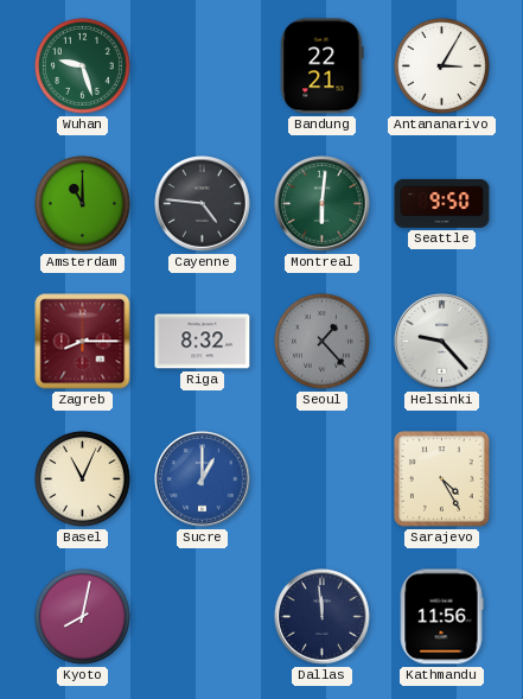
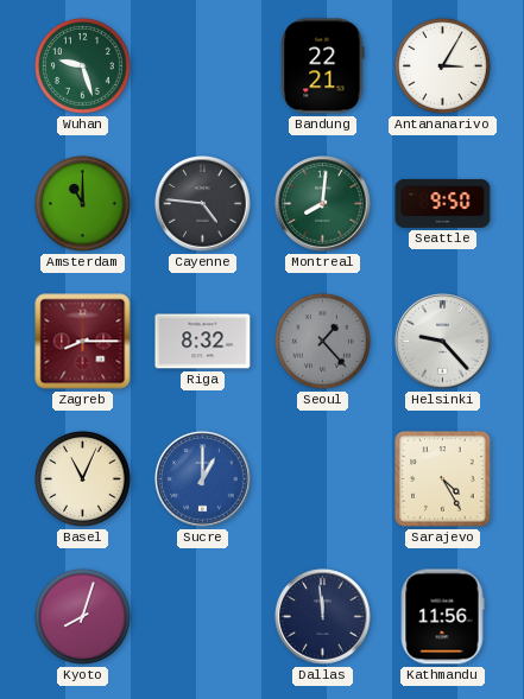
Montreal: 6:01 -> 8:01 (323, 204)
Kyoto: 8:02 -> 8:03 (82, 616)
